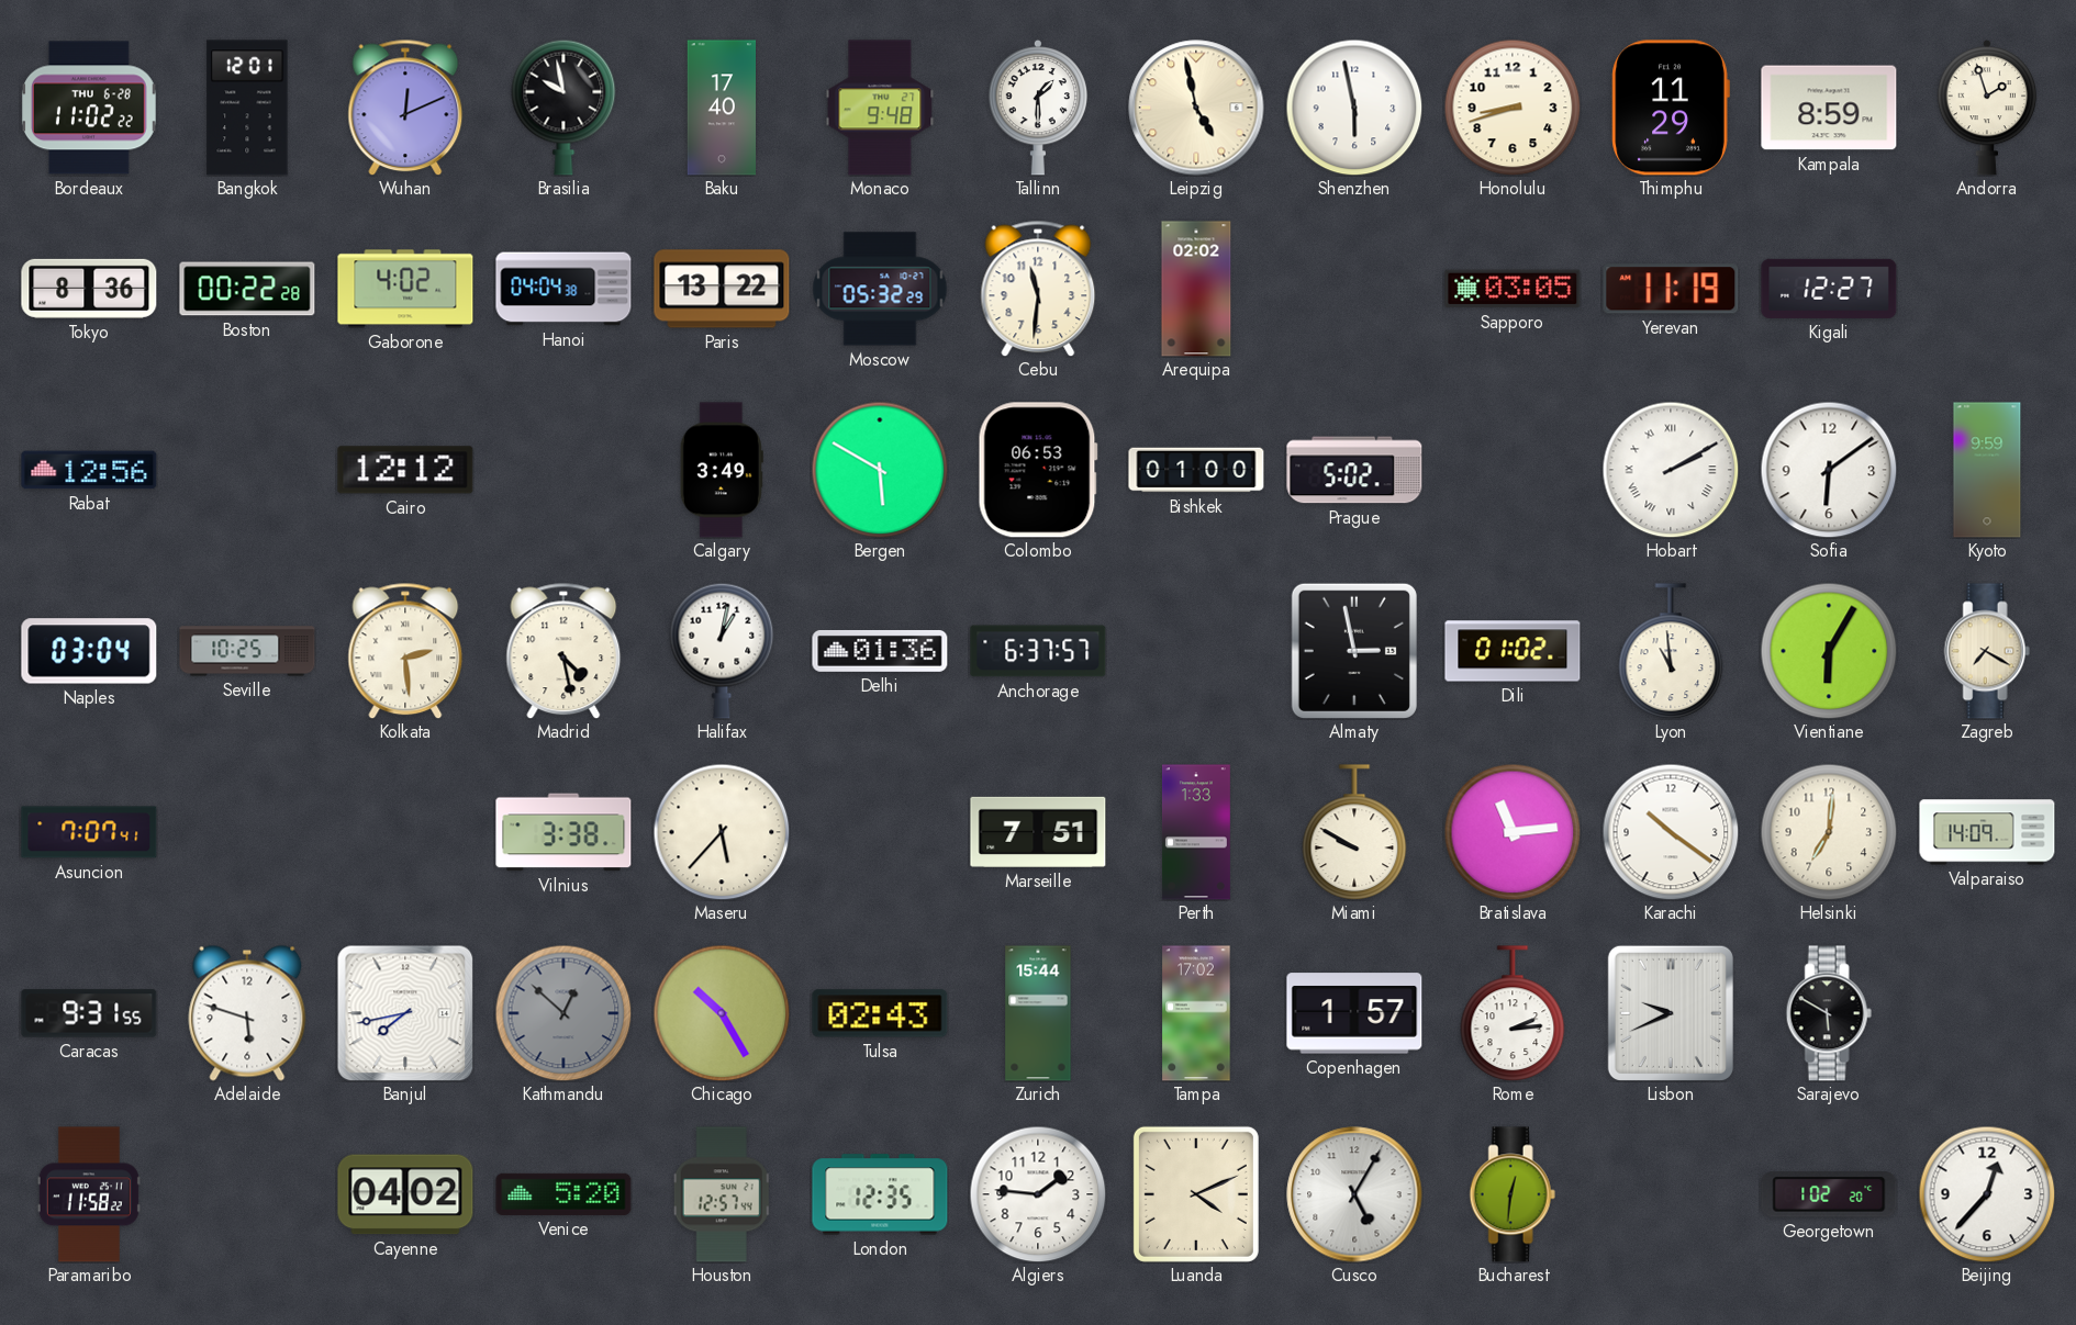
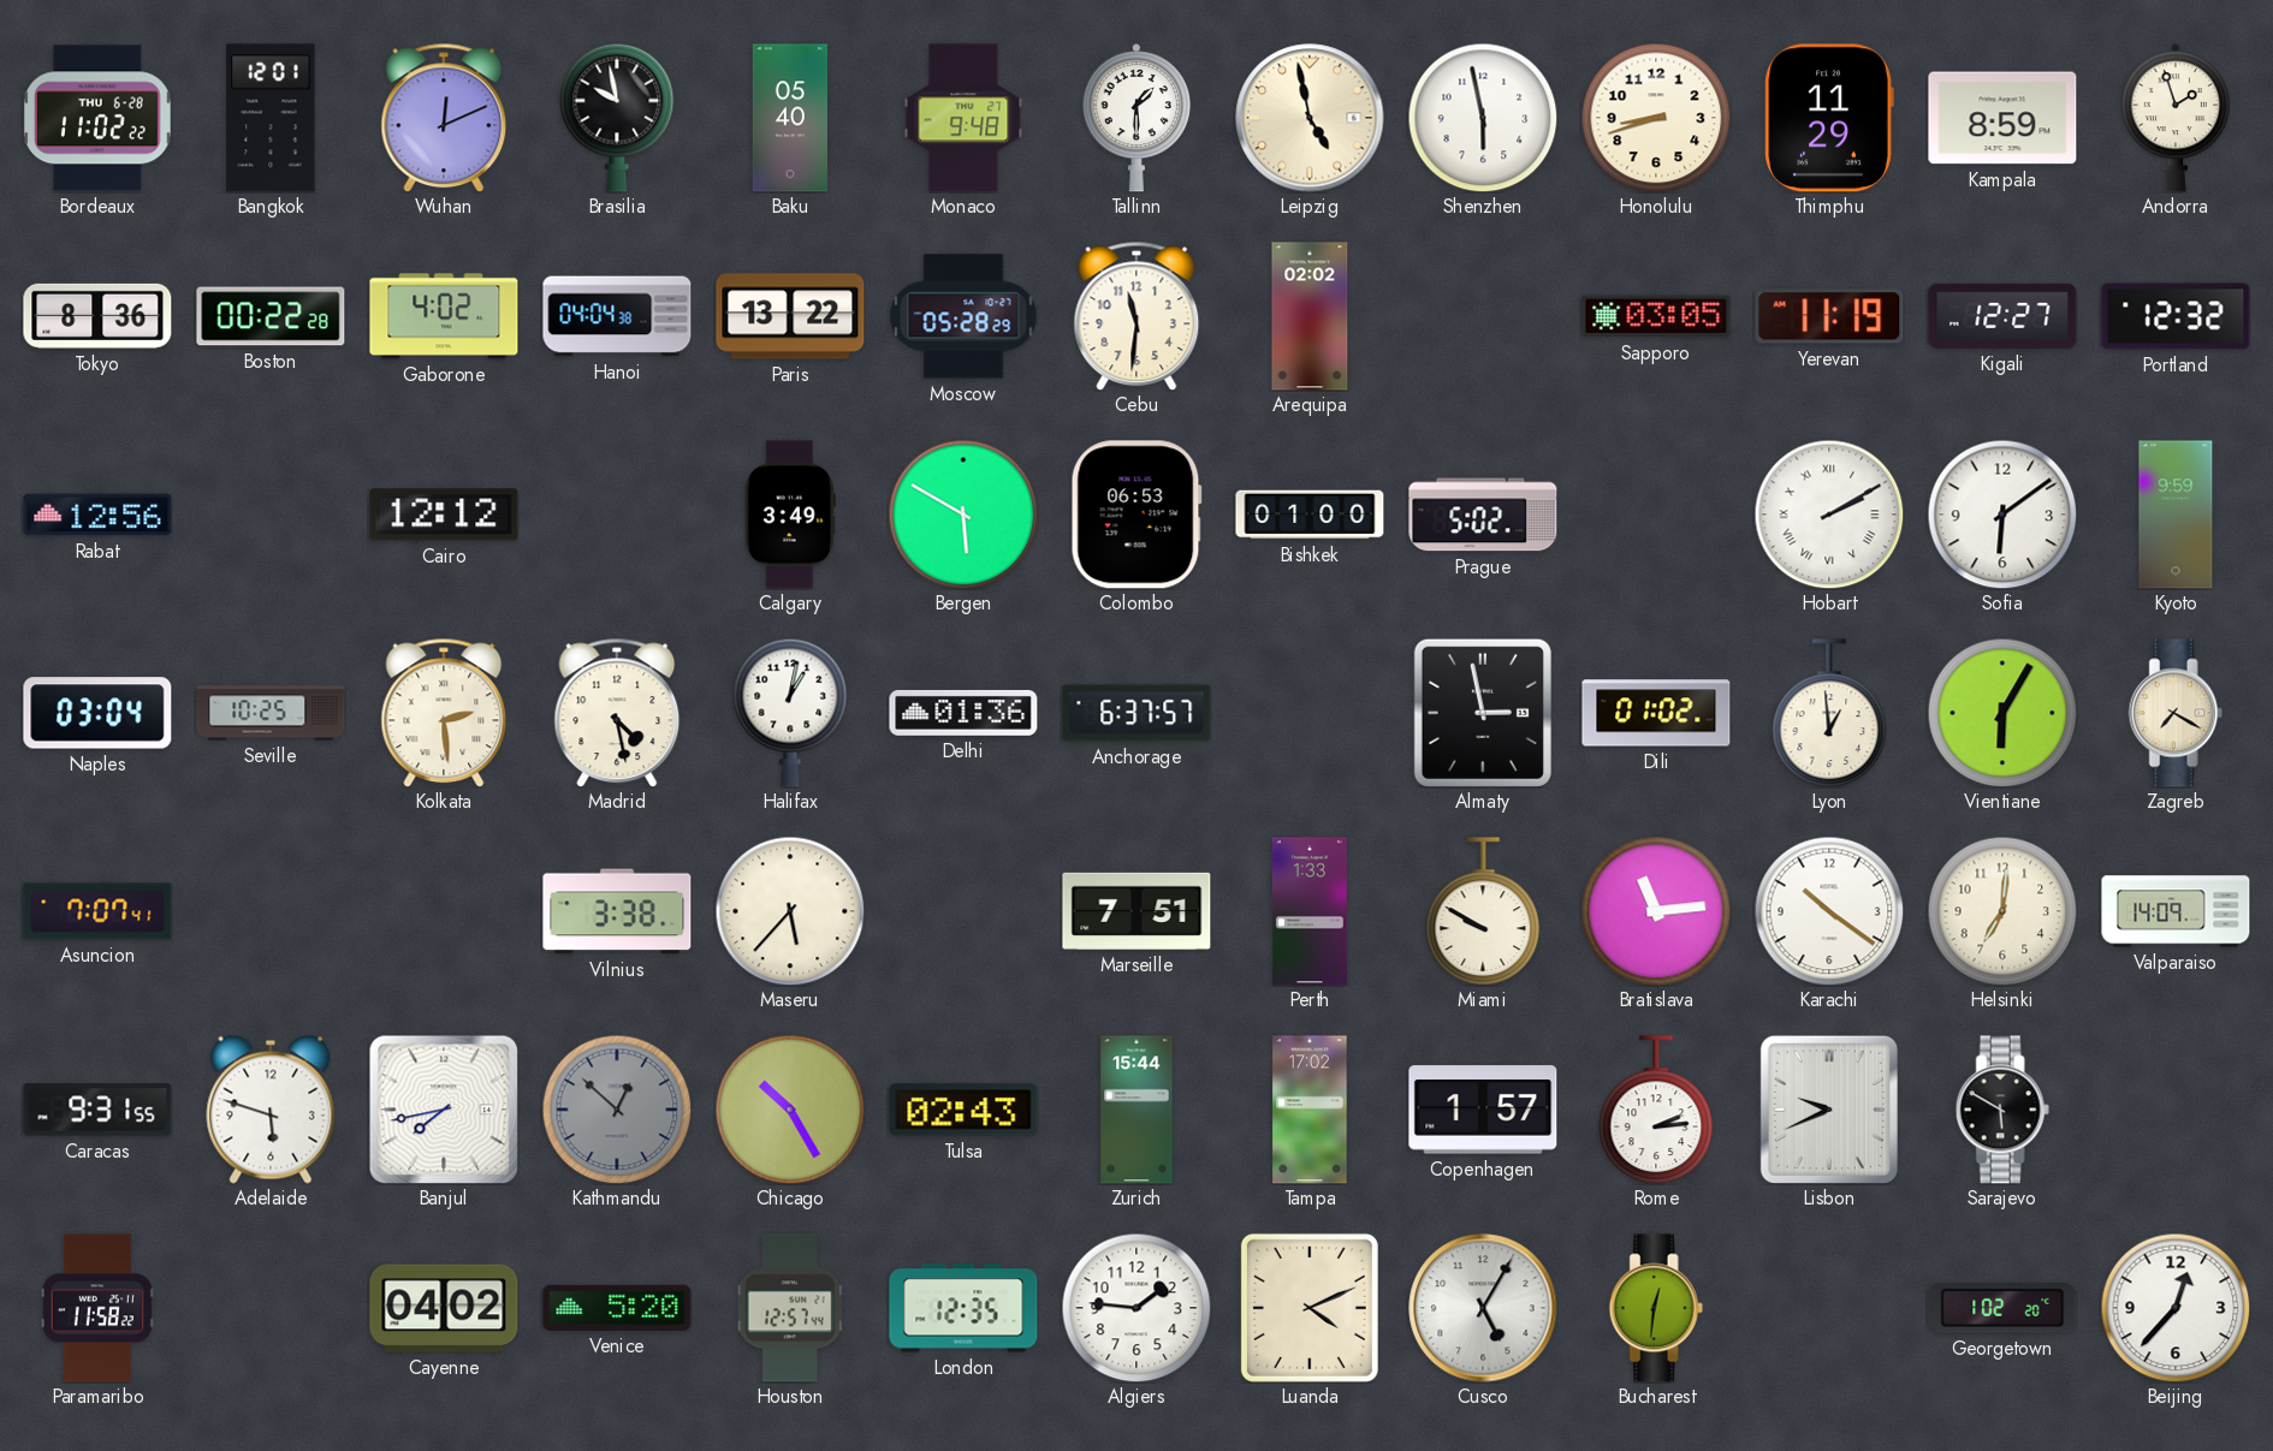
Baku: 17:40 -> 05:40 (789, 118)
Moscow: 05:32 -> 05:28 (963, 316)
Portland: none -> 12:32 (2176, 316)
Lyon: 10:59 -> 12:59 (1829, 713)
